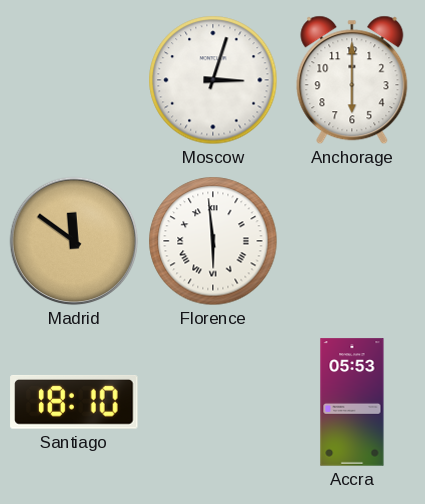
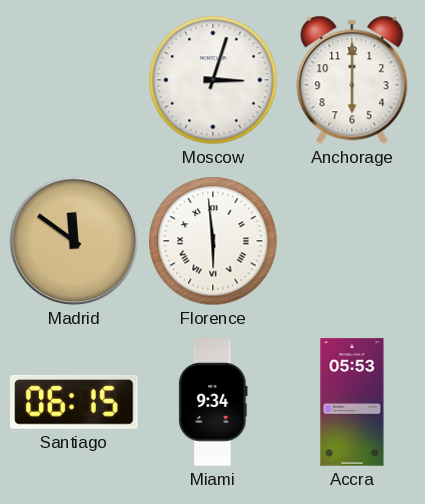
Santiago: 18:10 -> 06:15 (74, 402)
Miami: none -> 9:34 (213, 402)
